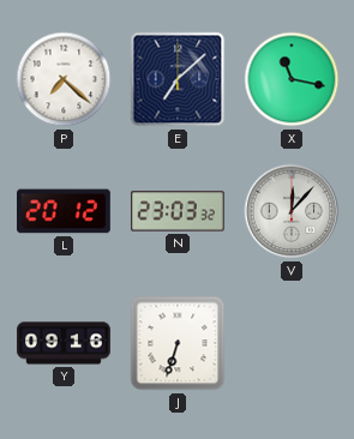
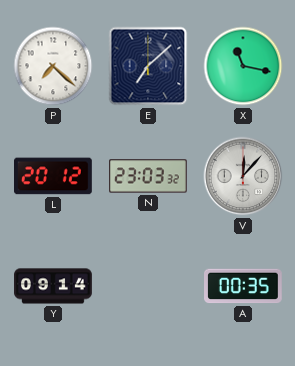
Y: 09:16 -> 09:14 (53, 286)
J: 6:33 -> none (178, 343)
A: none -> 00:35 (244, 286)
